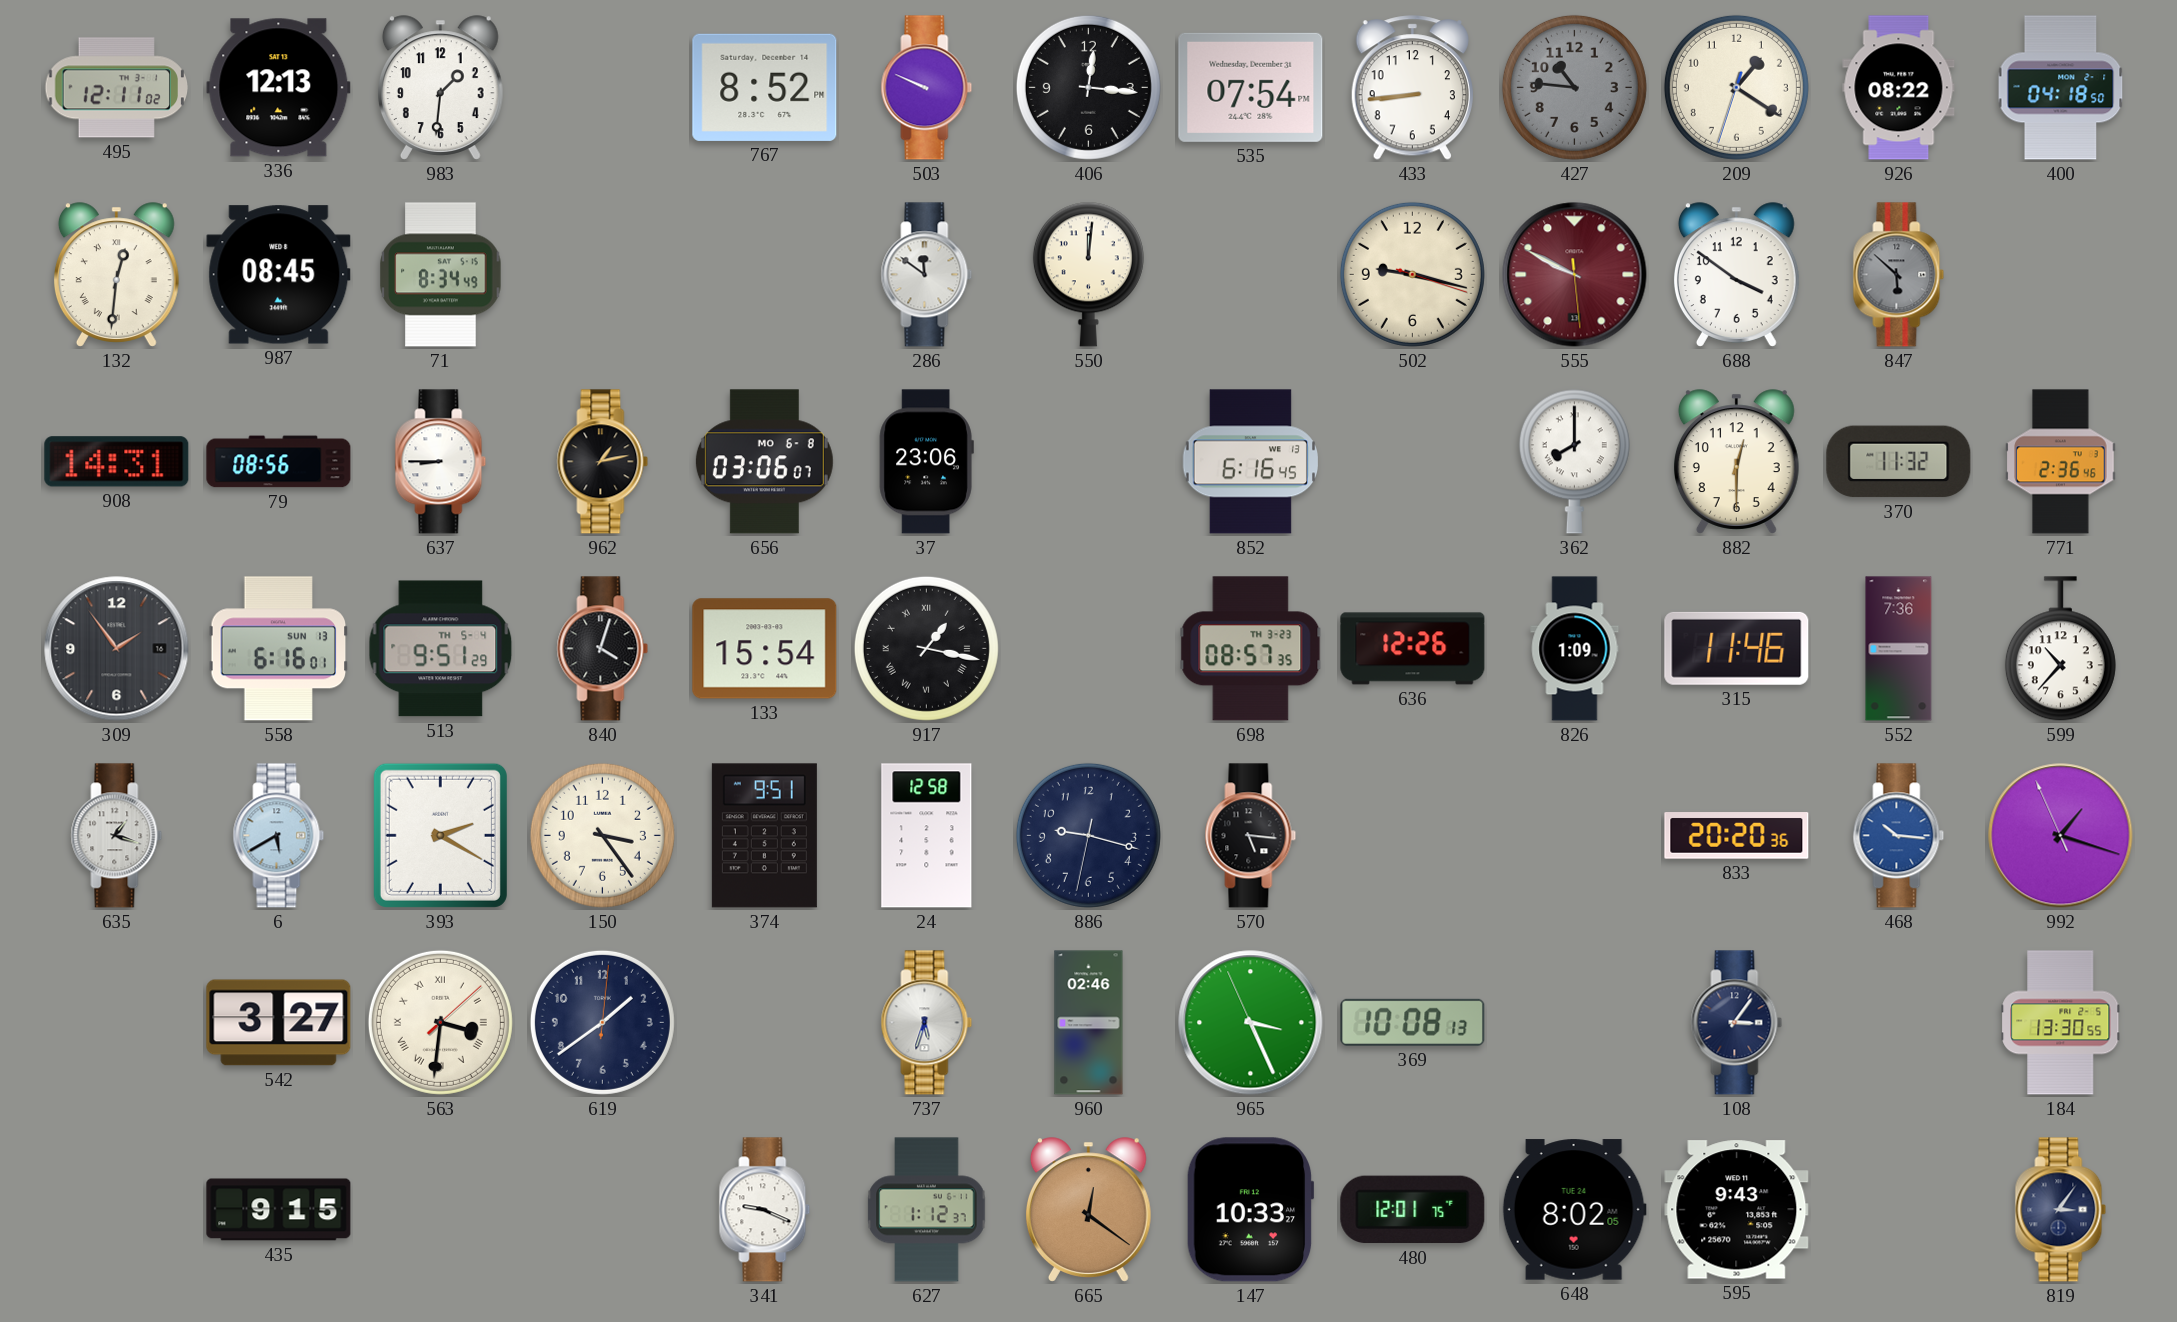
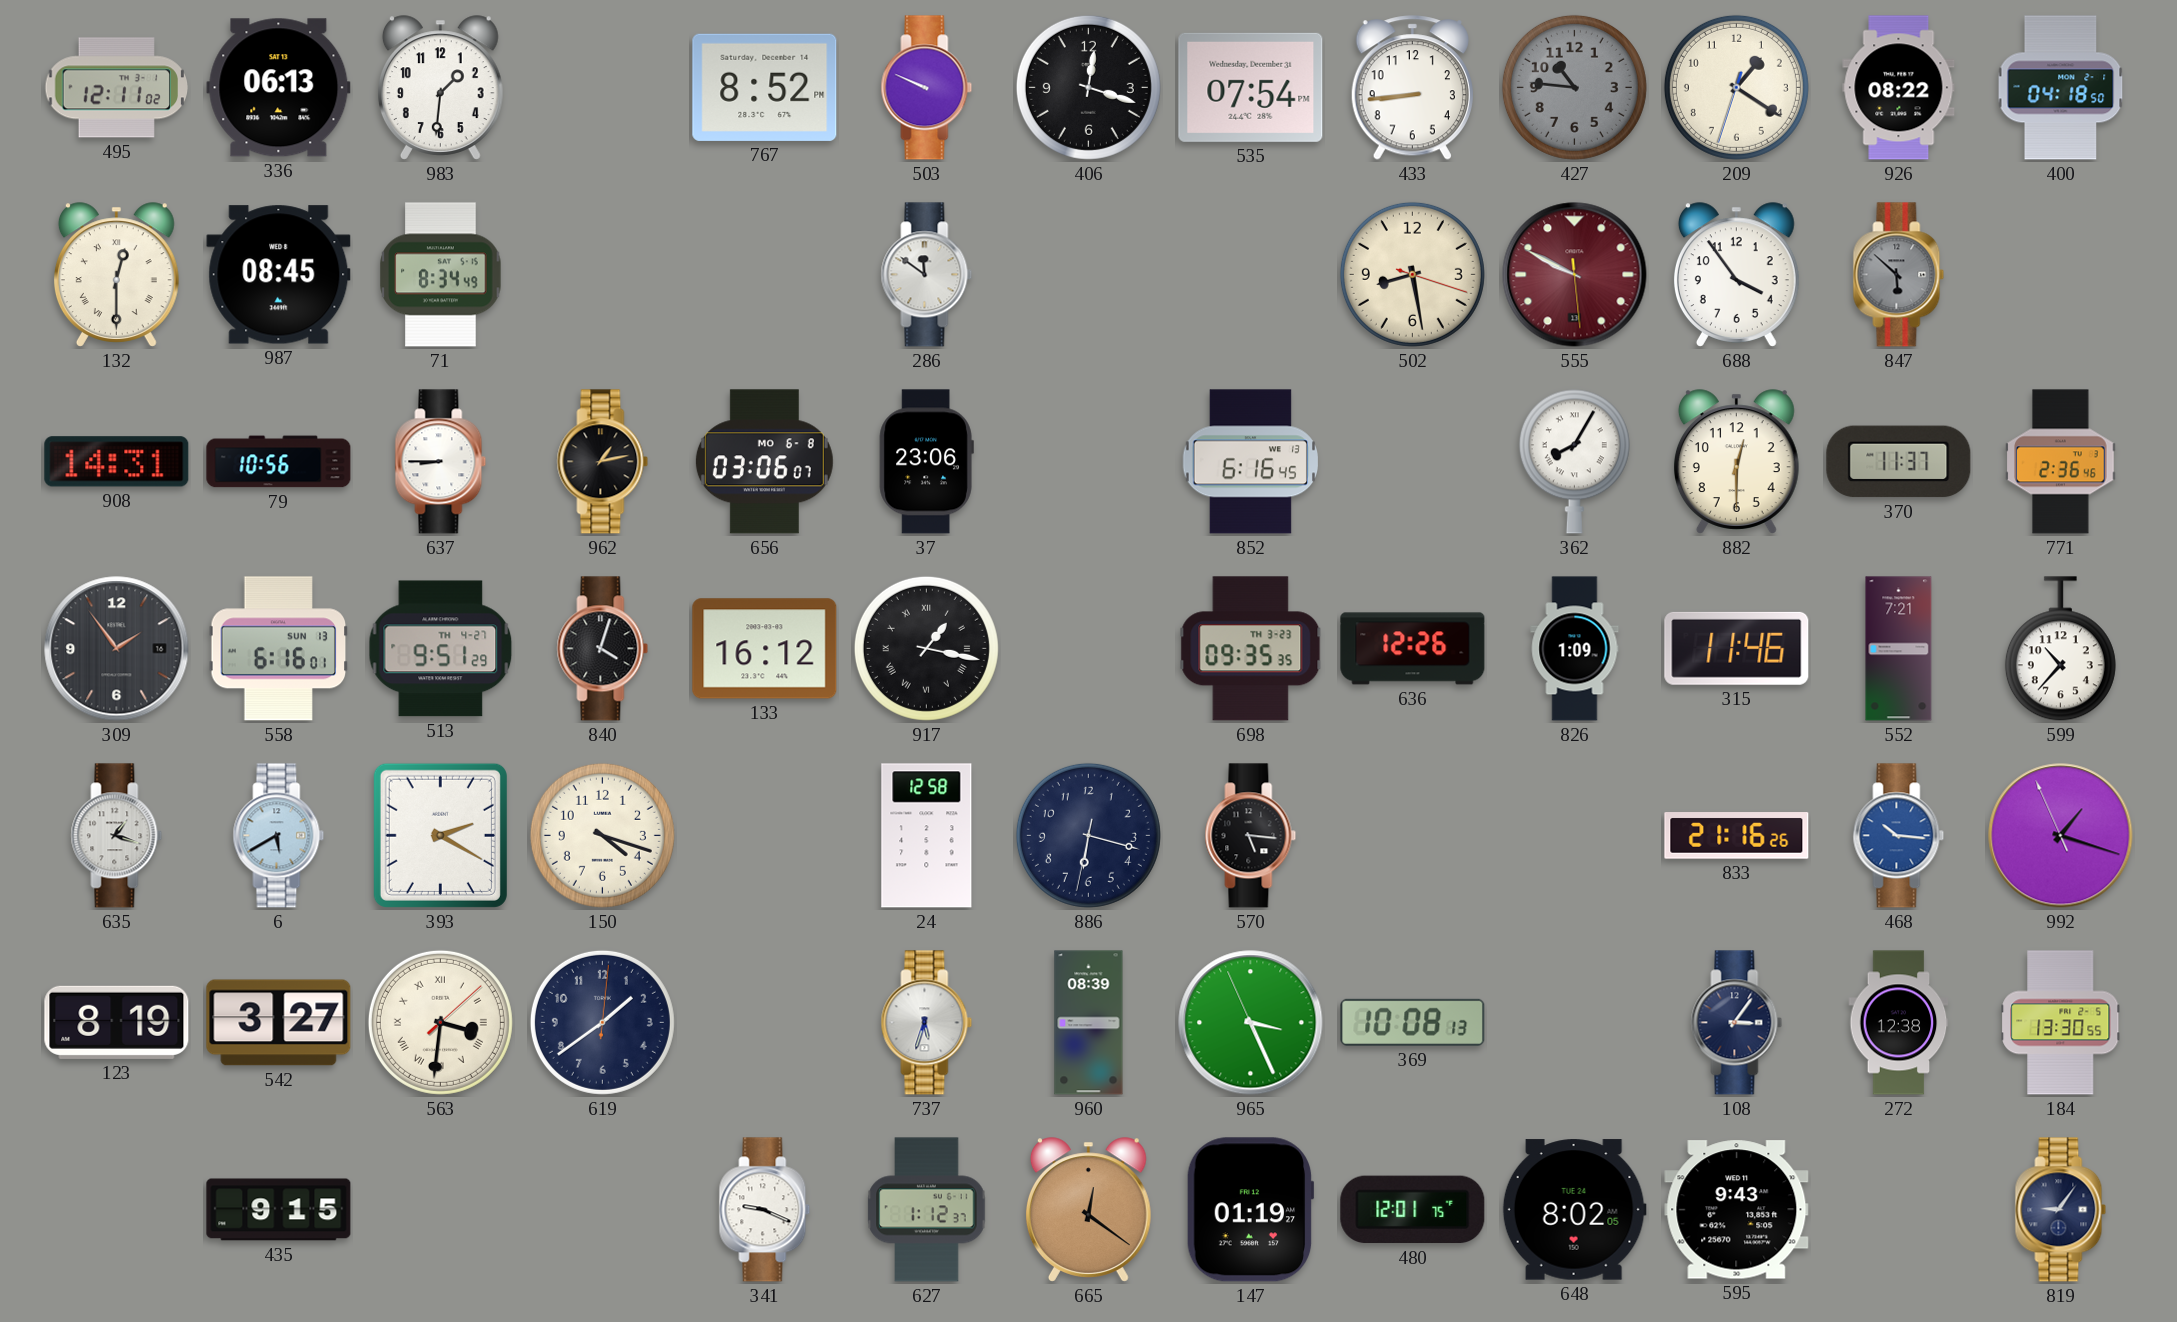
336: 12:13 -> 06:13 (279, 88)
406: 12:16 -> 12:18 (1088, 87)
132: 12:31 -> 12:30 (116, 275)
550: 12:01 -> none (1088, 274)
502: 9:17 -> 8:28 (1412, 274)
688: 3:51 -> 3:54 (1736, 275)
79: 08:56 -> 10:56 (279, 462)
362: 8:00 -> 8:05 (1574, 461)
370: 11:32 -> 11:37 (1899, 462)
513 date: TH 5-4 -> TH 4-27 (441, 649)
133: 15:54 -> 16:12 (765, 649)
698: 08:57 -> 09:35 (1251, 649)
552: 7:36 -> 7:21 (1899, 649)
150: 3:24 -> 4:18 (602, 835)
374: 9:51 -> none (764, 836)
886: 9:17 -> 6:17 (1088, 835)
833: 20:20 -> 21:16 (1737, 836)
123: none -> 8:19 (117, 1022)
960: 02:46 -> 08:39 (1089, 1023)
272: none -> 12:38 (1899, 1023)
147: 10:33 -> 01:19 (1250, 1210)
819: 3:06 -> 9:06 (2061, 1210)
